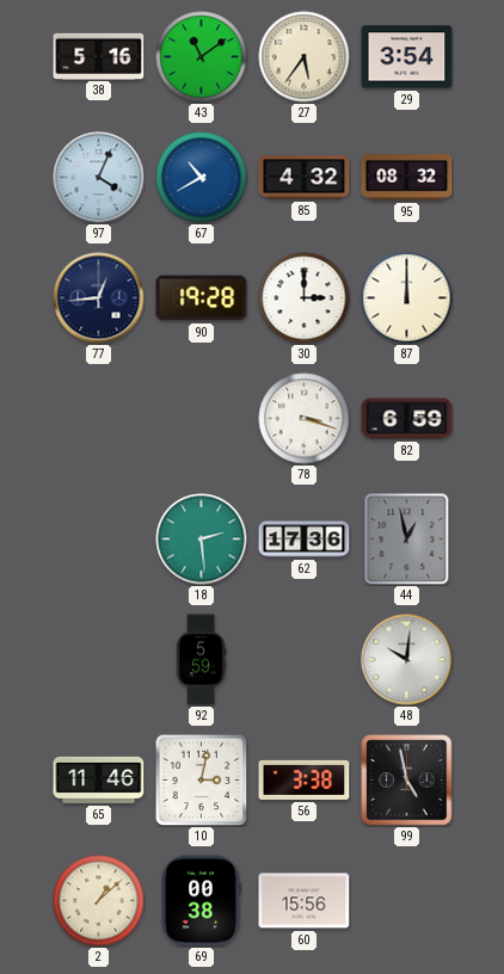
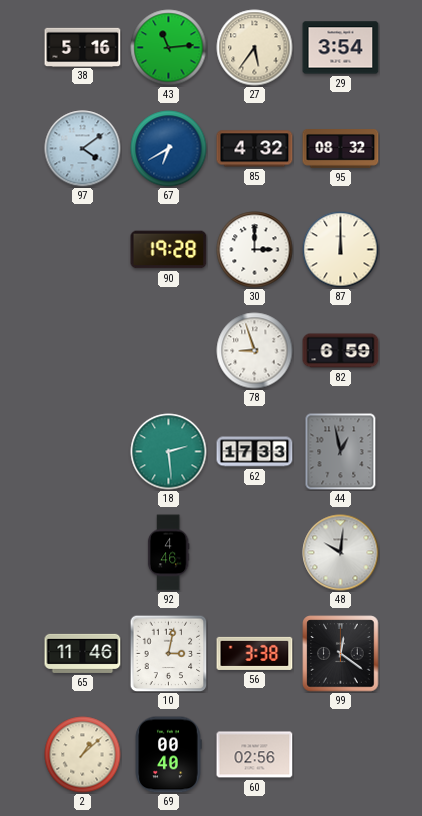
43: 11:09 -> 11:14 (169, 48)
97: 4:04 -> 4:09 (83, 149)
67: 10:40 -> 6:40 (169, 149)
77: 12:44 -> none (99, 298)
78: 3:18 -> 8:57 (255, 351)
62: 17:36 -> 17:33 (255, 452)
92: 5:59 -> 4:46 (168, 553)
99: 4:58 -> 12:21 (341, 654)
69: 00:38 -> 00:40 (168, 755)
60: 15:56 -> 02:56 (255, 755)
